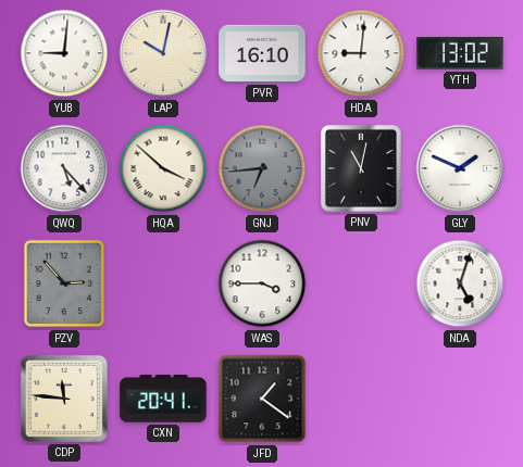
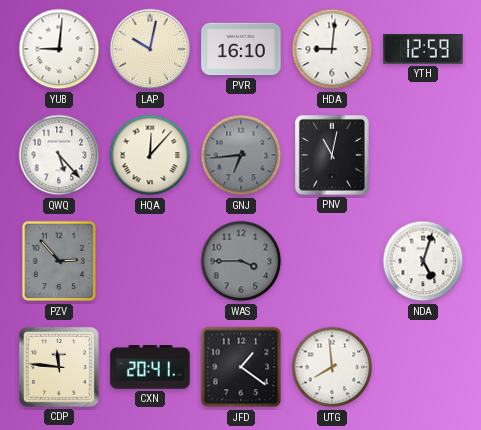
YTH: 13:02 -> 12:59 (423, 50)
HQA: 3:52 -> 12:07 (150, 155)
GLY: 1:49 -> none (460, 168)
WAS dial: white -> grey (241, 261)
UTG: none -> 7:59 (332, 367)
